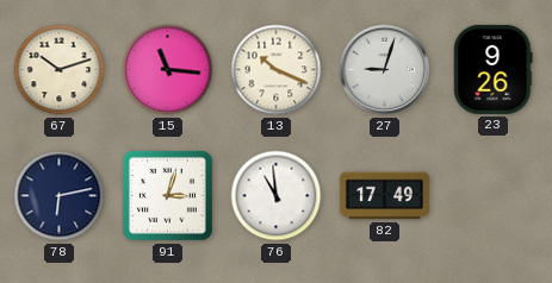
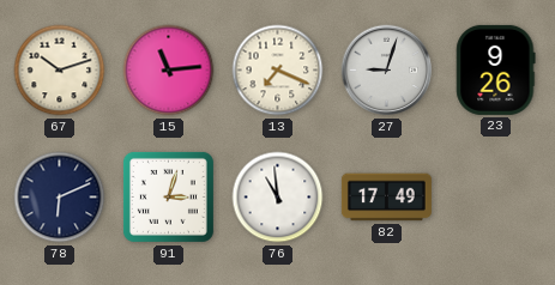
15: 11:16 -> 11:14 (169, 71)
13: 10:19 -> 7:19 (278, 71)
78: 6:13 -> 6:11 (60, 198)
